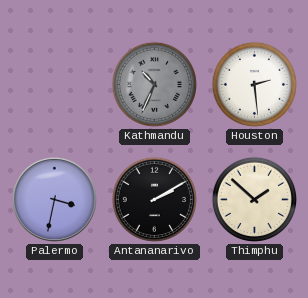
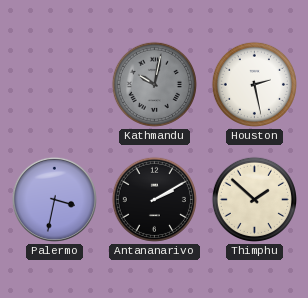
Kathmandu: 10:34 -> 10:02 (154, 84)
Houston: 2:29 -> 2:28 (254, 84)
